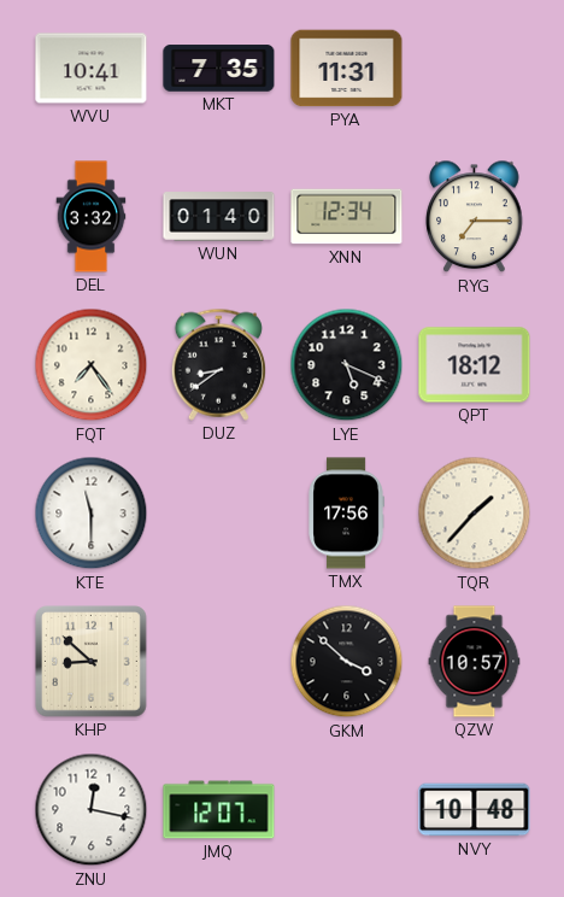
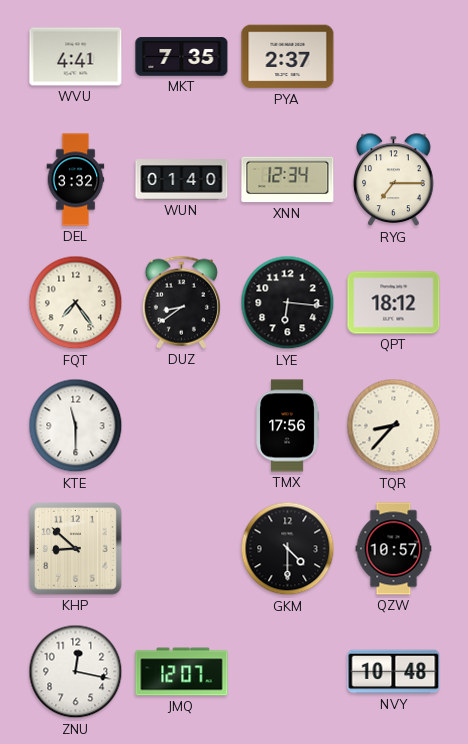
WVU: 10:41 -> 4:41 (76, 57)
PYA: 11:31 -> 2:37 (288, 57)
LYE: 5:19 -> 6:16 (288, 303)
TQR: 1:37 -> 8:37 (394, 426)
GKM: 3:52 -> 4:30 (288, 549)
